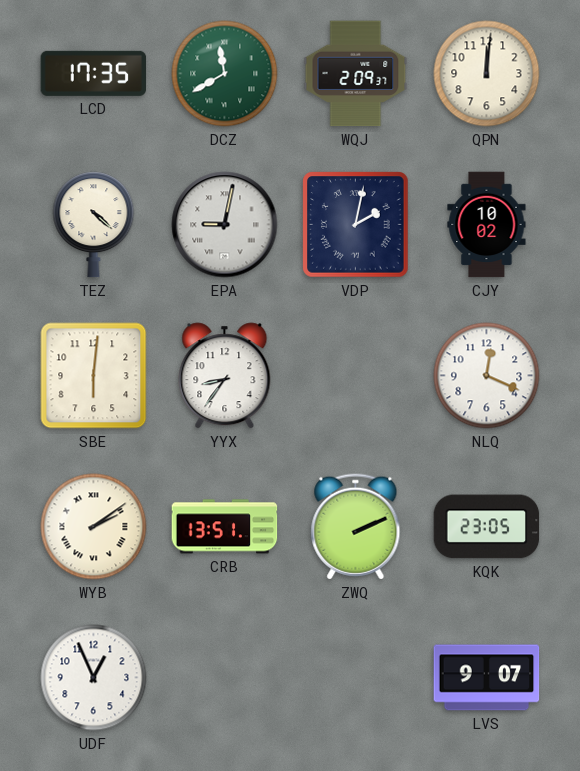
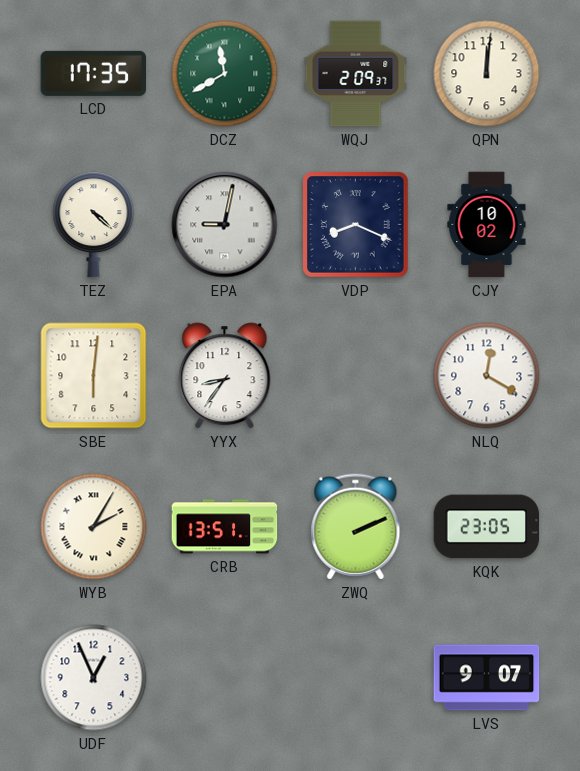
VDP: 2:02 -> 8:19 (356, 225)
NLQ: 12:19 -> 12:20 (487, 376)
WYB: 2:09 -> 2:05 (94, 527)
